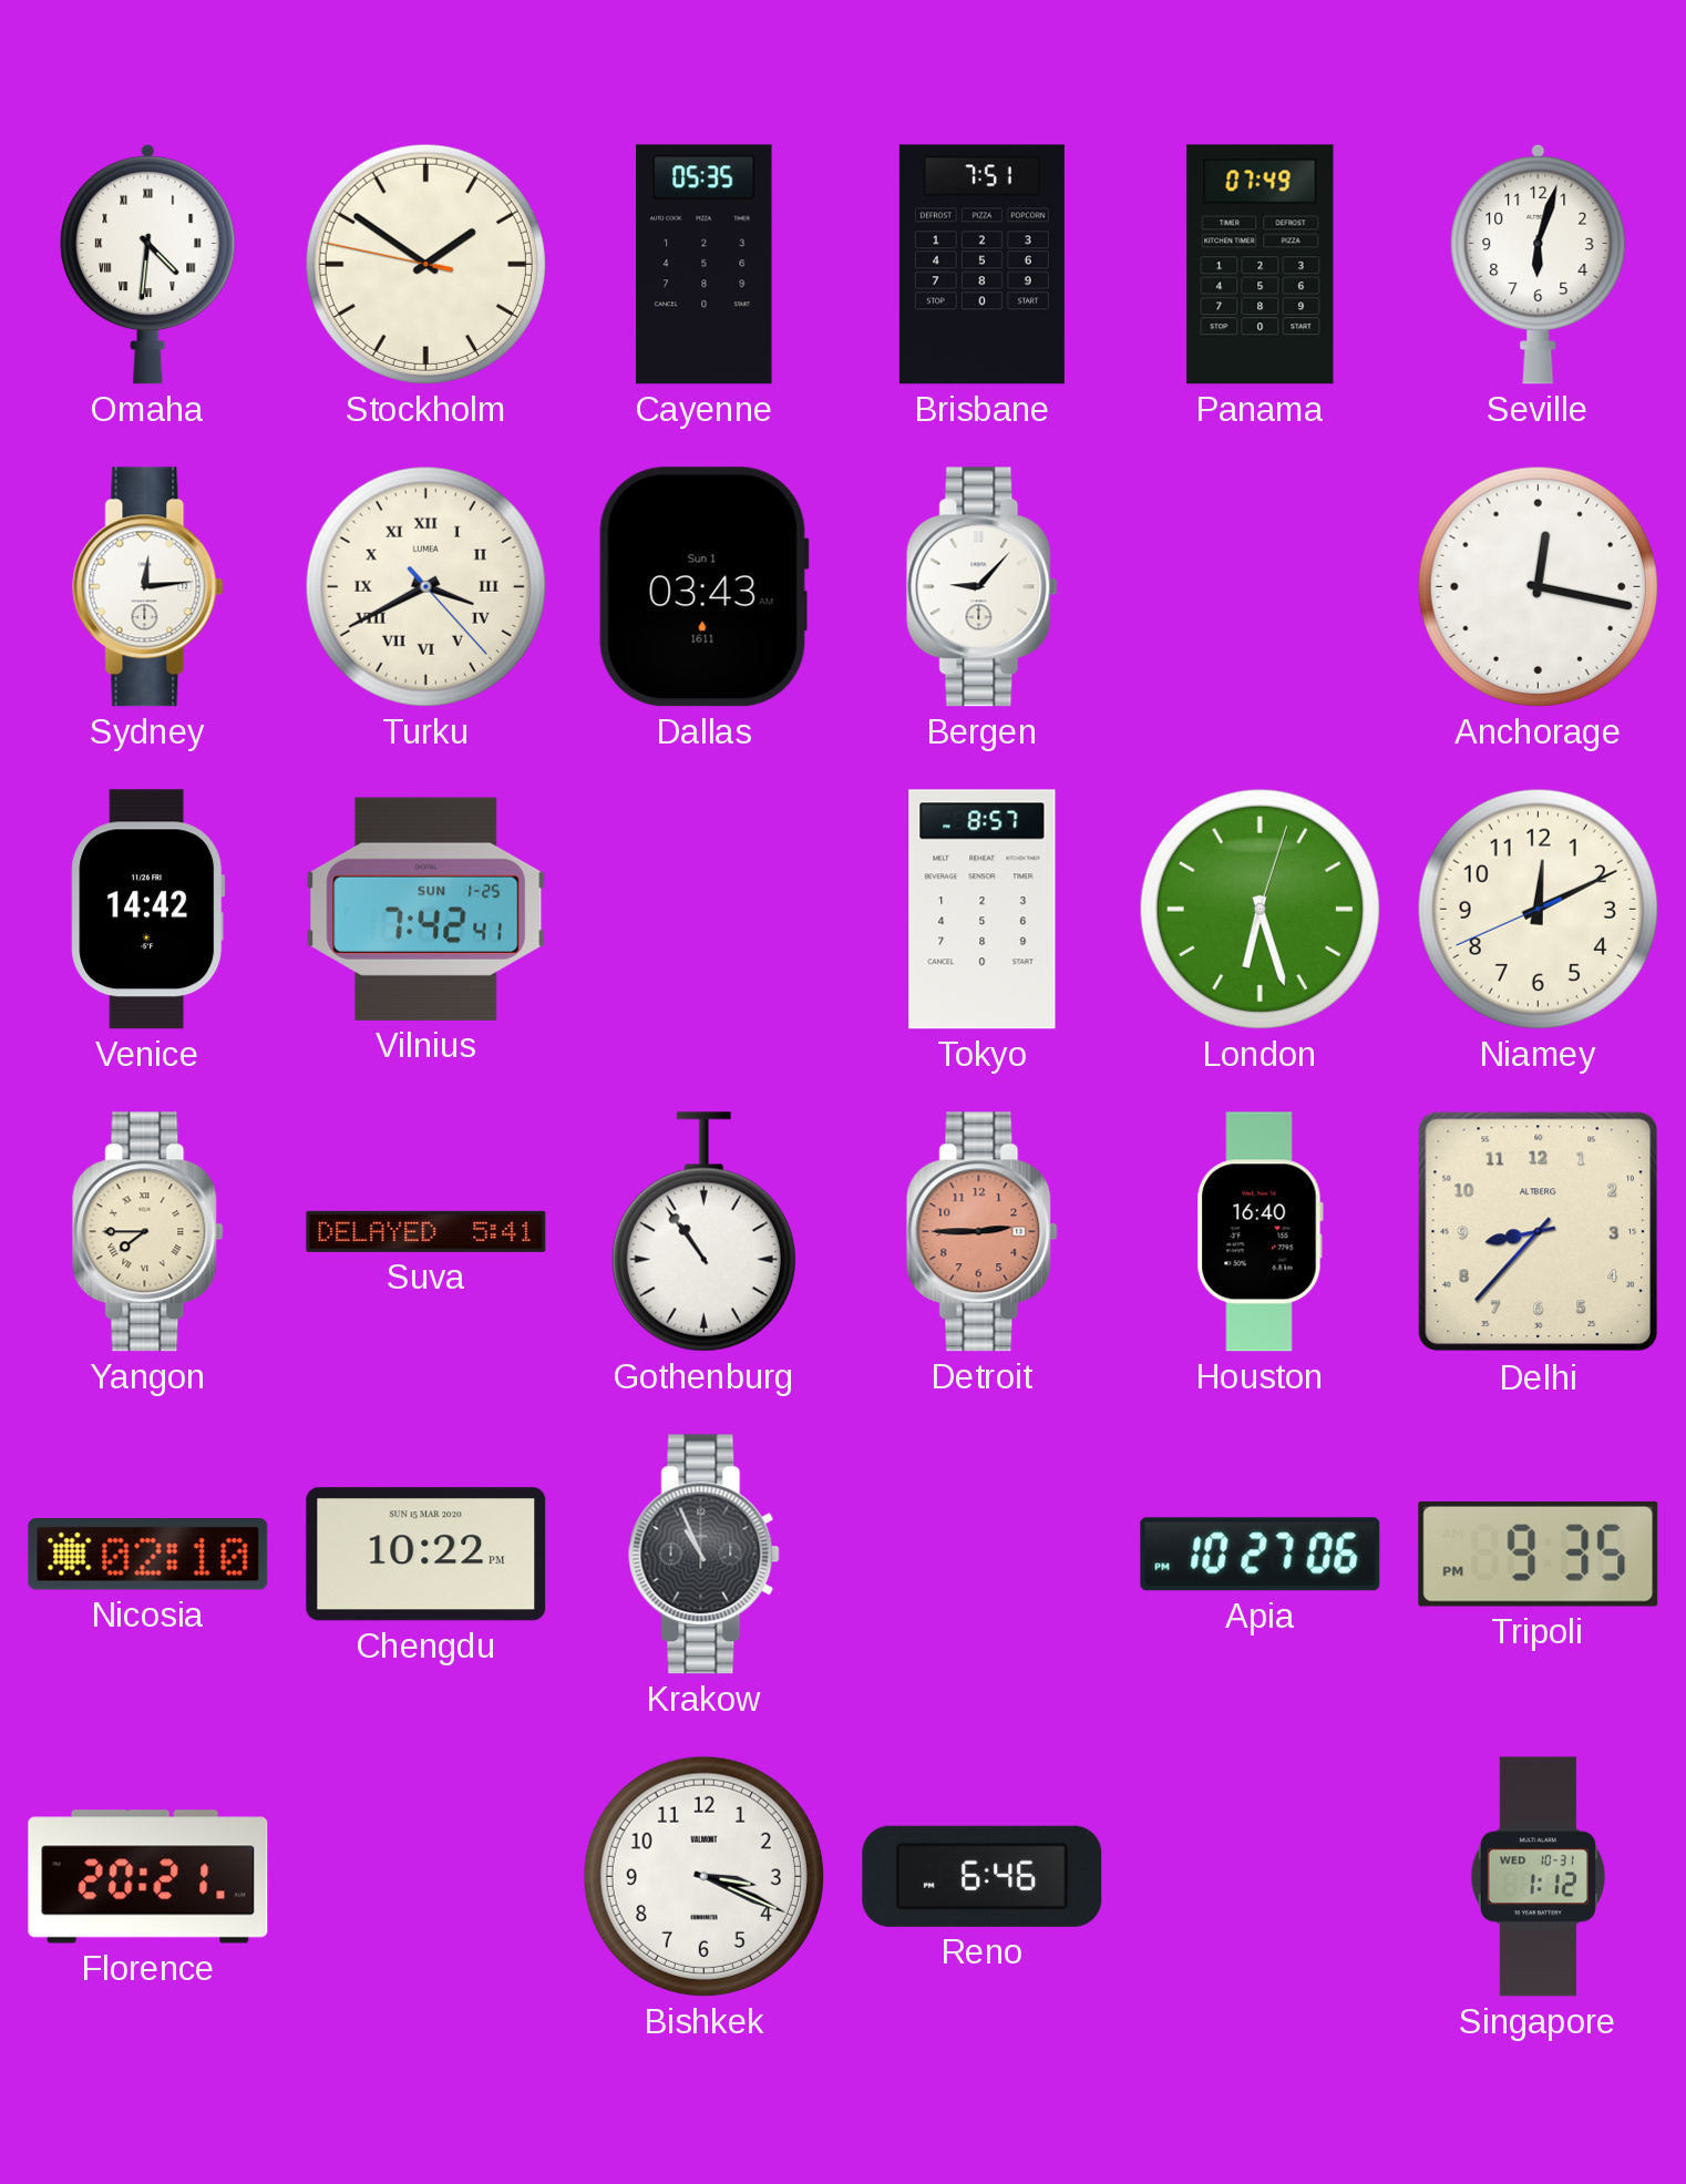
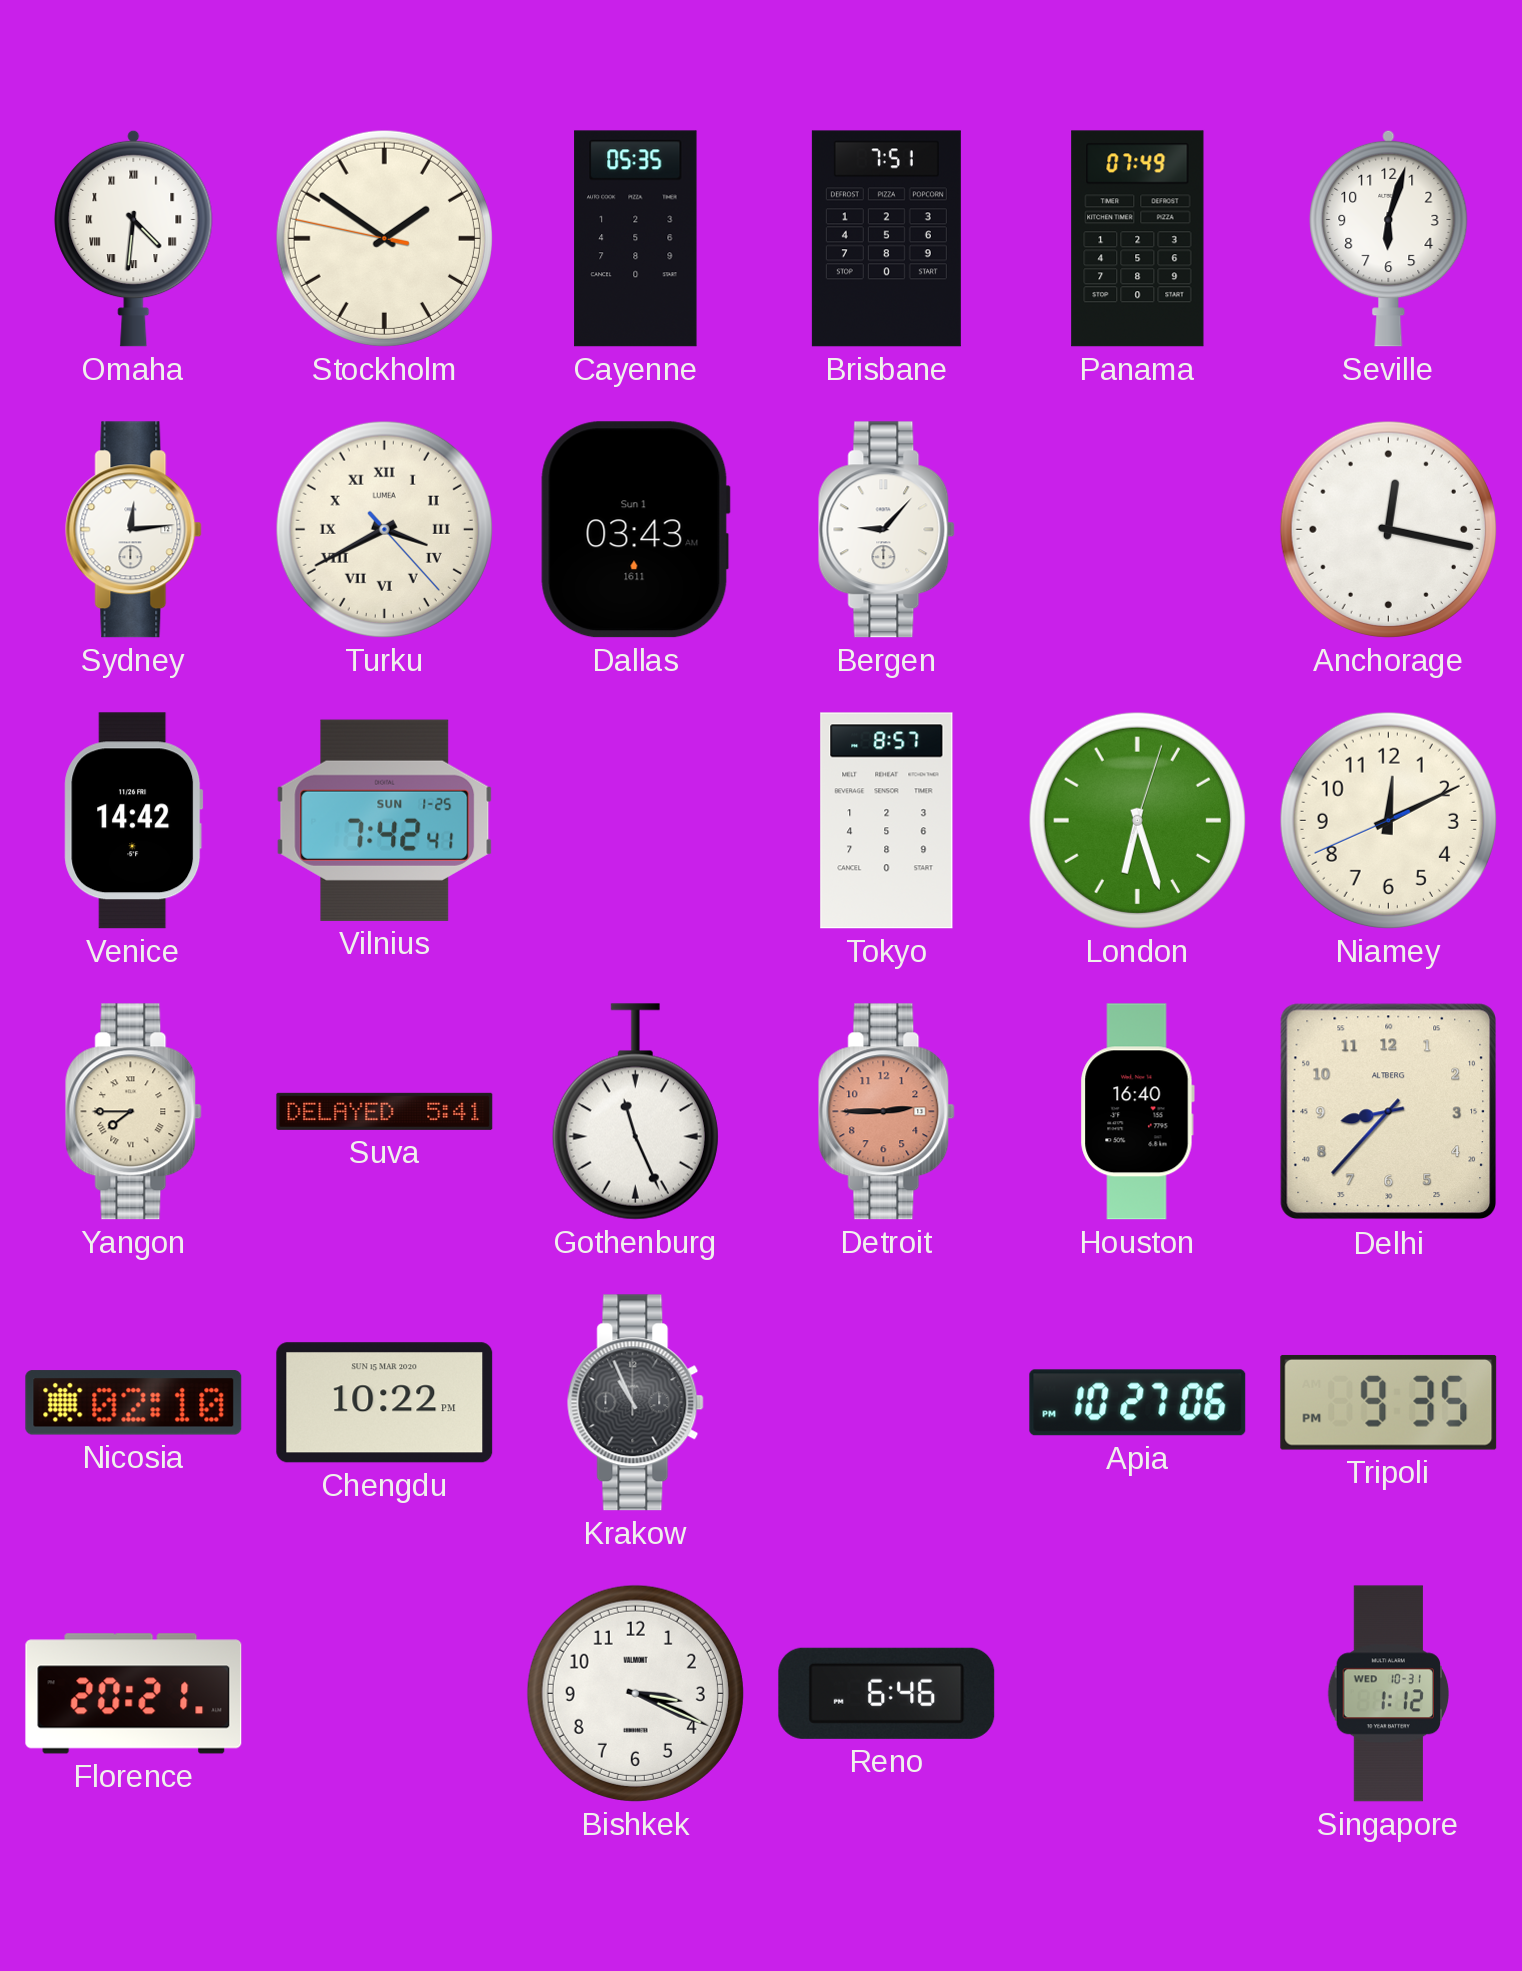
Gothenburg: 10:54 -> 11:26 (635, 1112)
